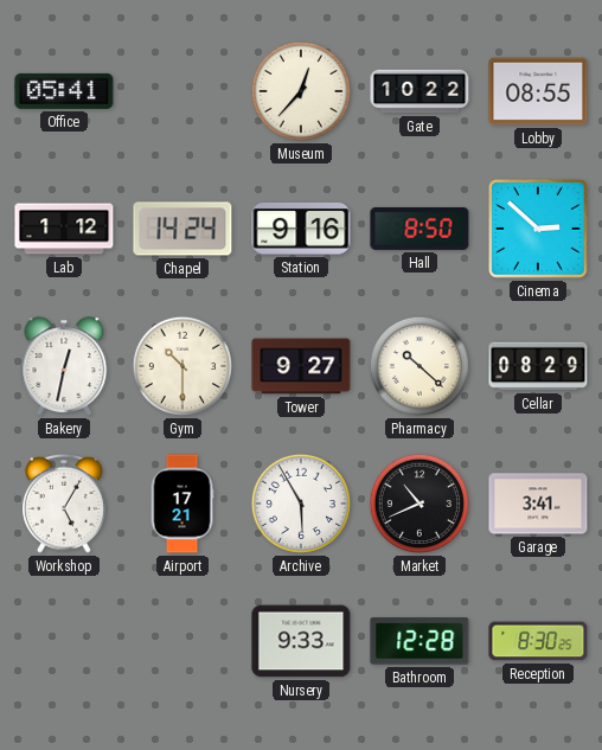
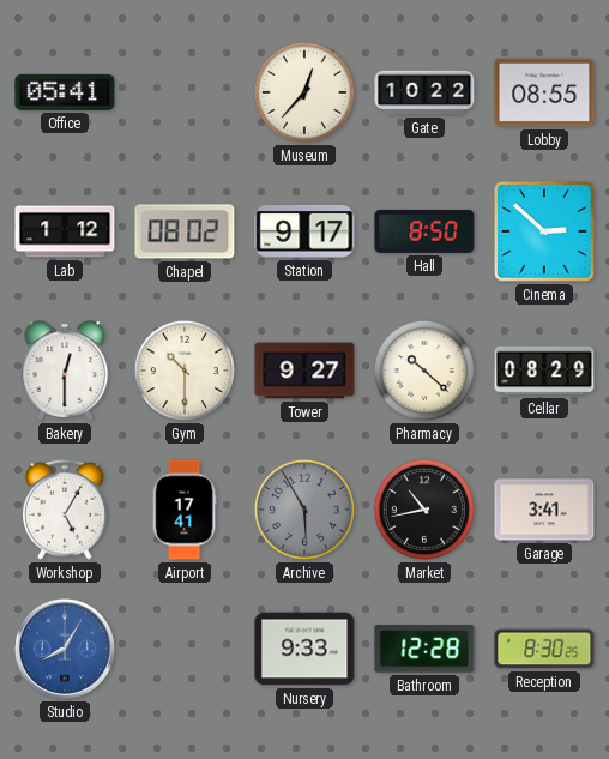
Chapel: 14:24 -> 08:02 (185, 231)
Station: 9:16 -> 9:17 (304, 231)
Bakery: 12:32 -> 12:30 (65, 371)
Airport: 17:21 -> 17:41 (185, 510)
Archive dial: white -> grey (304, 510)
Market: 10:41 -> 10:43 (424, 510)
Studio: none -> 8:05 (65, 649)
